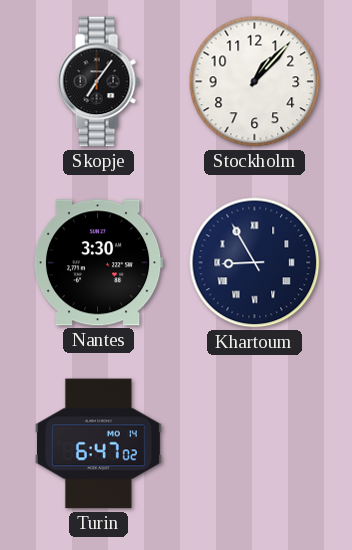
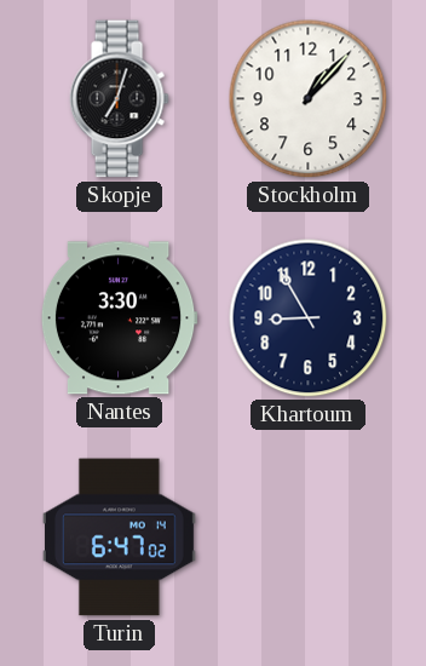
Skopje: 7:06 -> 7:03 (119, 99)
Khartoum numerals: Roman -> Arabic (309, 318)
